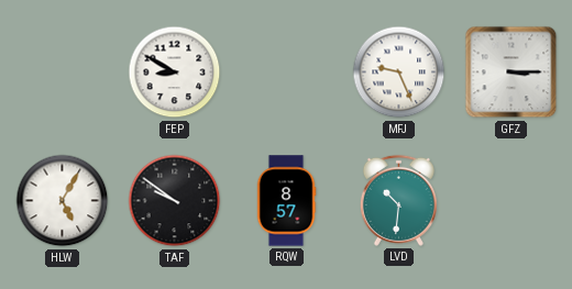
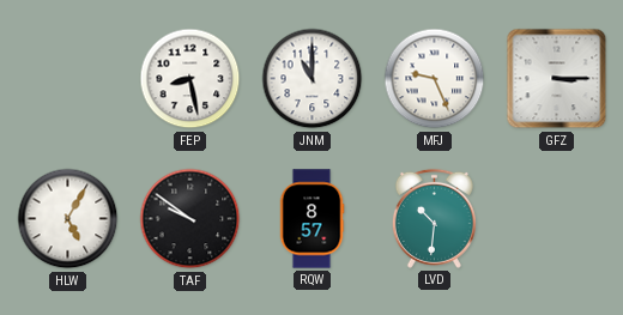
FEP: 8:50 -> 8:28 (190, 79)
JNM: none -> 11:00 (313, 79)
